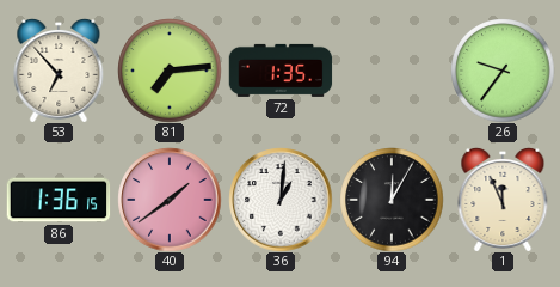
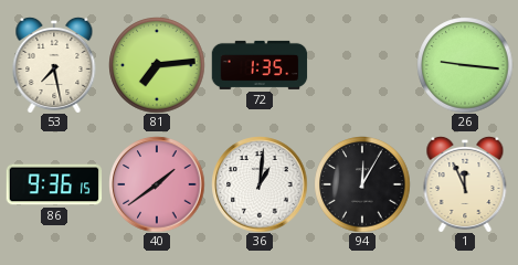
53: 6:53 -> 7:28 (54, 65)
26: 9:36 -> 9:16 (465, 65)
86: 1:36 -> 9:36 (54, 184)
